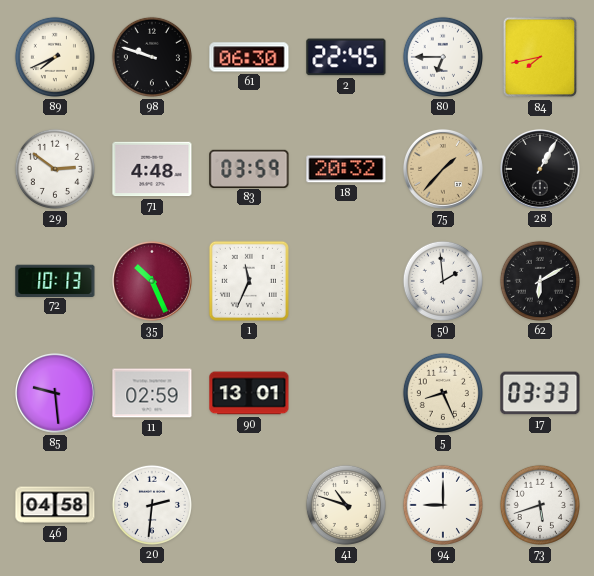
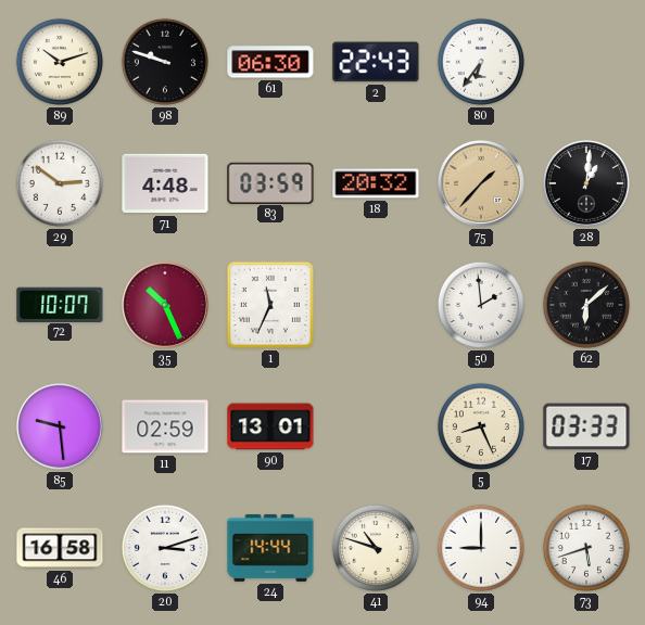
89: 7:41 -> 10:12 (60, 62)
2: 22:45 -> 22:43 (376, 62)
80: 6:45 -> 6:36 (481, 62)
84: 7:43 -> none (540, 57)
28: 1:05 -> 1:01 (586, 183)
72: 10:13 -> 10:07 (60, 304)
62: 6:10 -> 6:08 (586, 305)
46: 04:58 -> 16:58 (60, 548)
20: 2:31 -> 3:12 (165, 548)
24: none -> 14:44 (270, 548)
